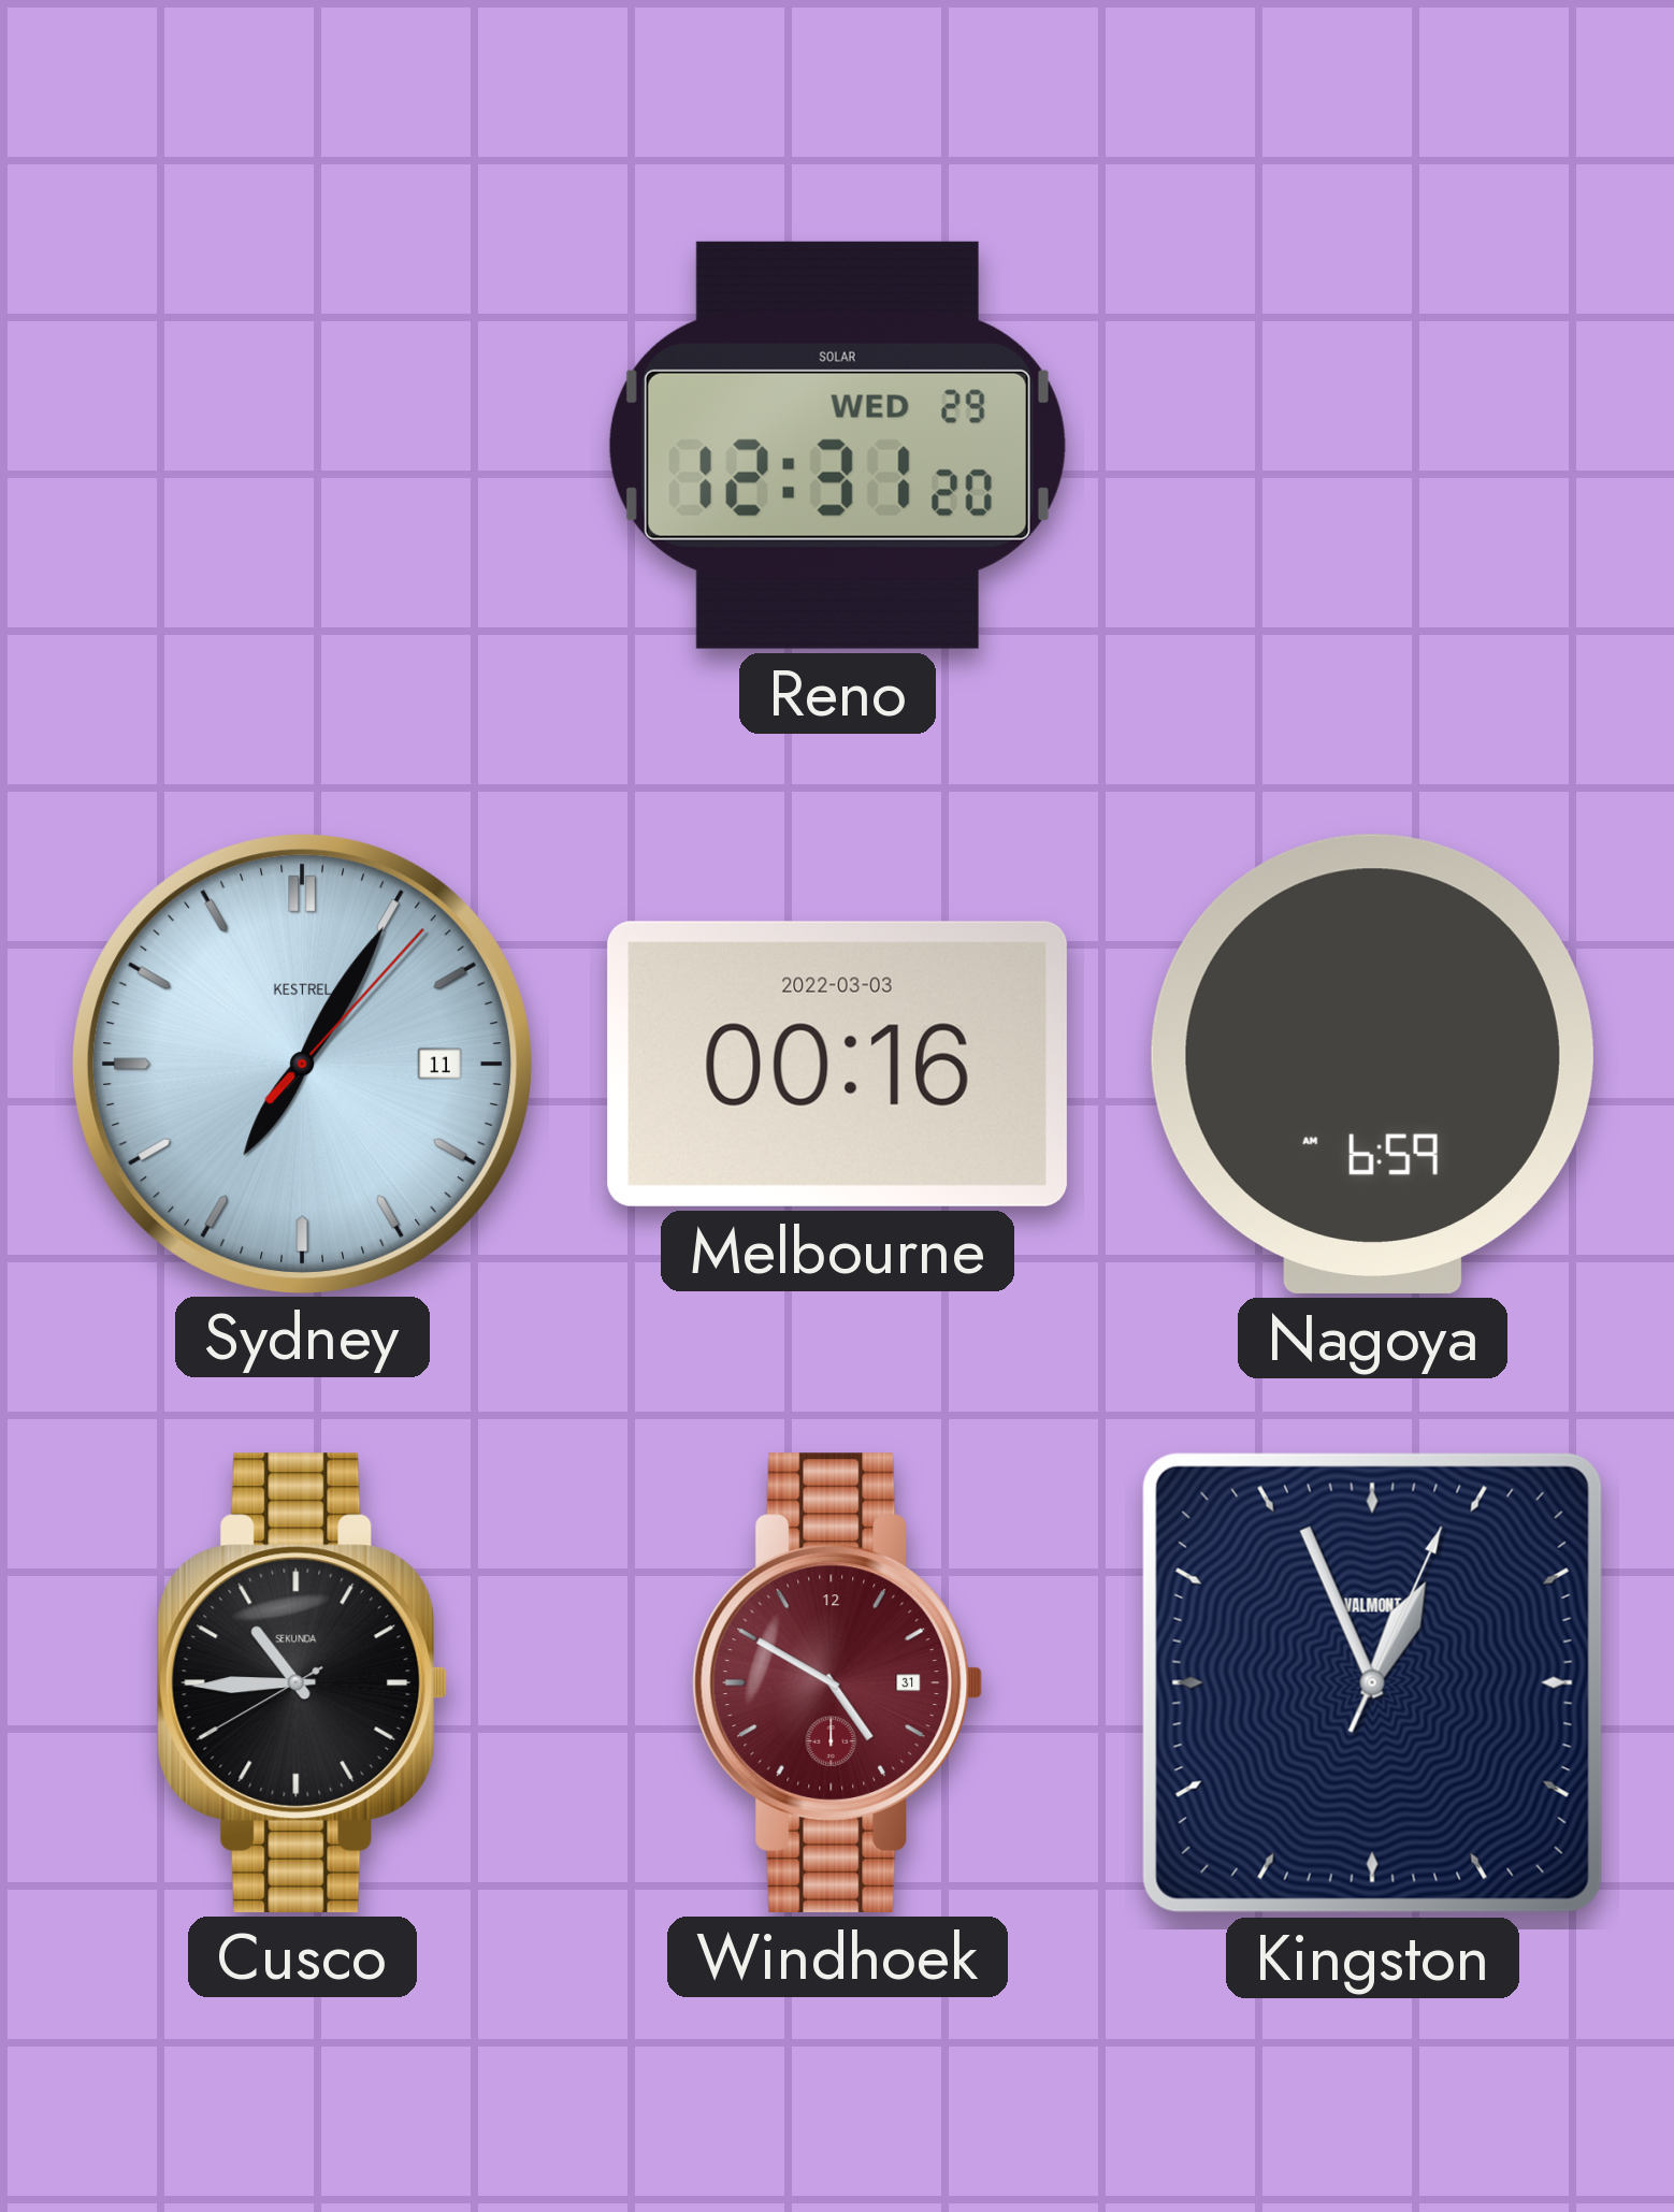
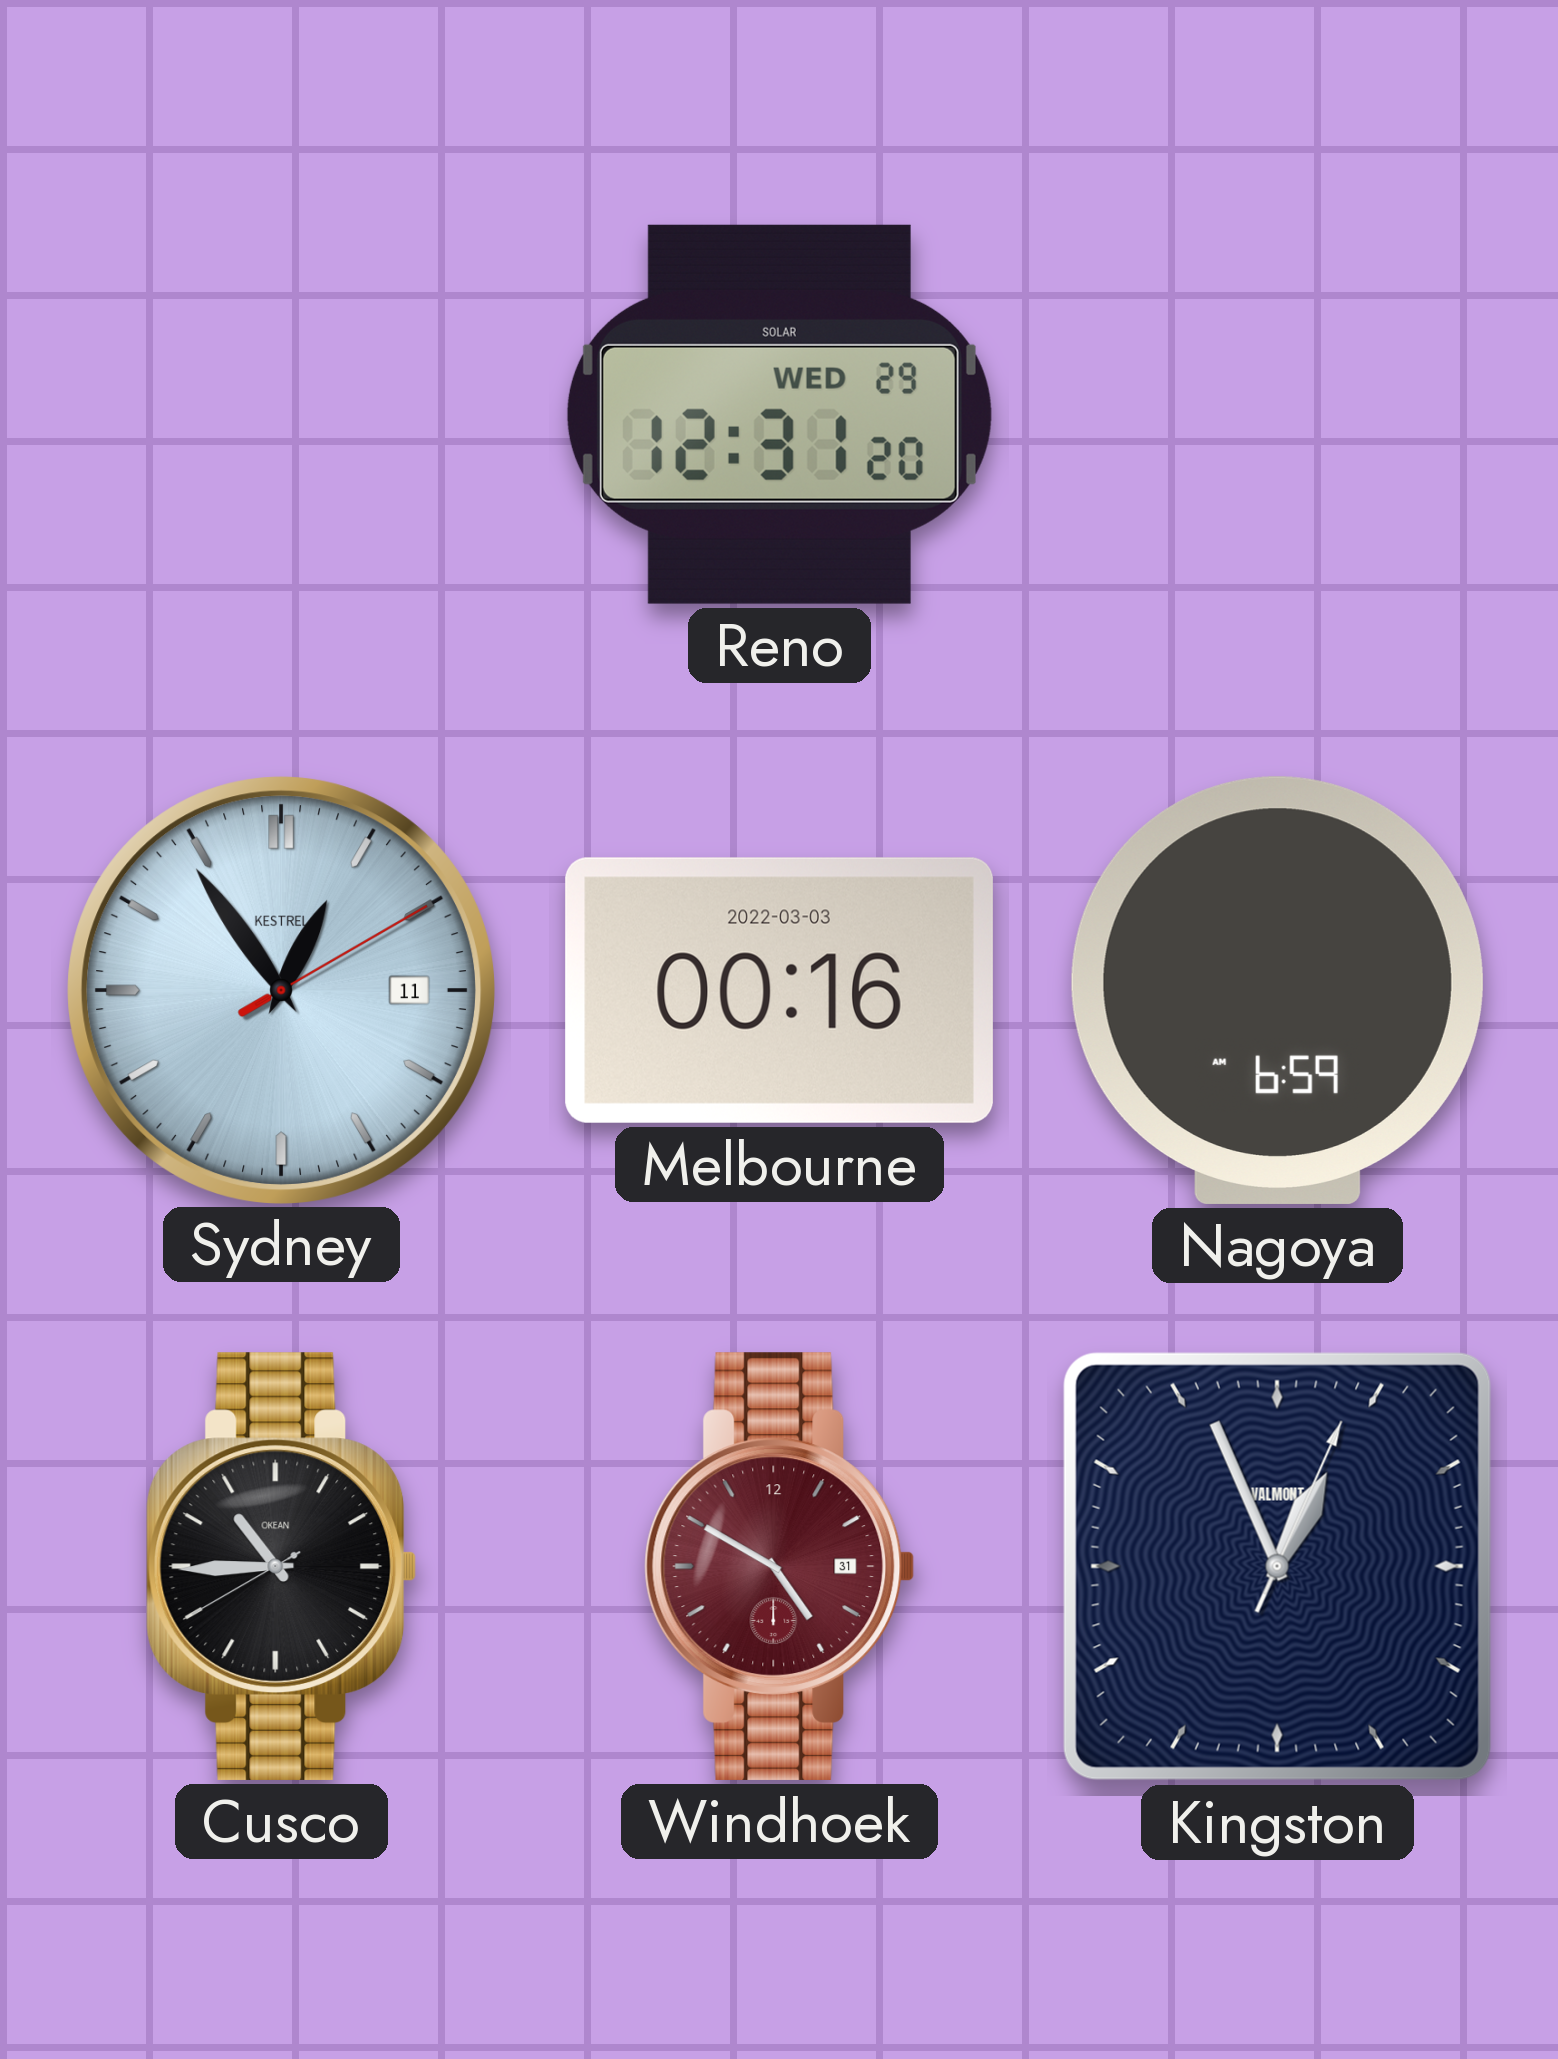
Sydney: 7:05 -> 12:54 (281, 990)
Cusco brand: SEKUNDA -> OKEAN (282, 1566)
